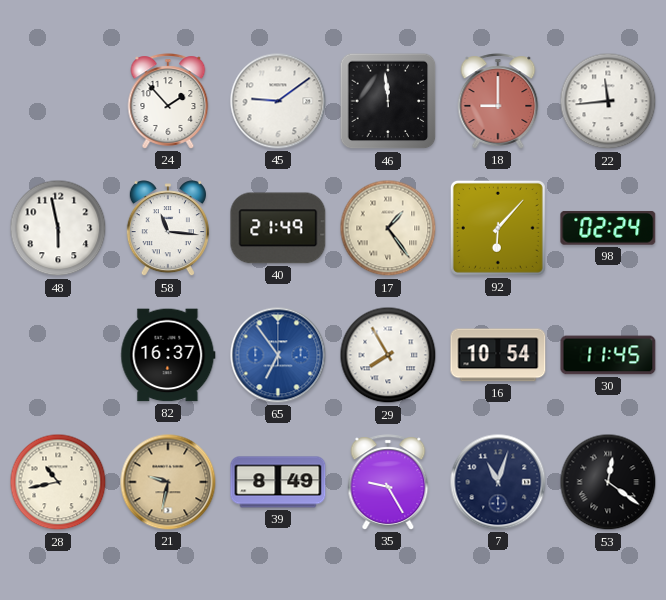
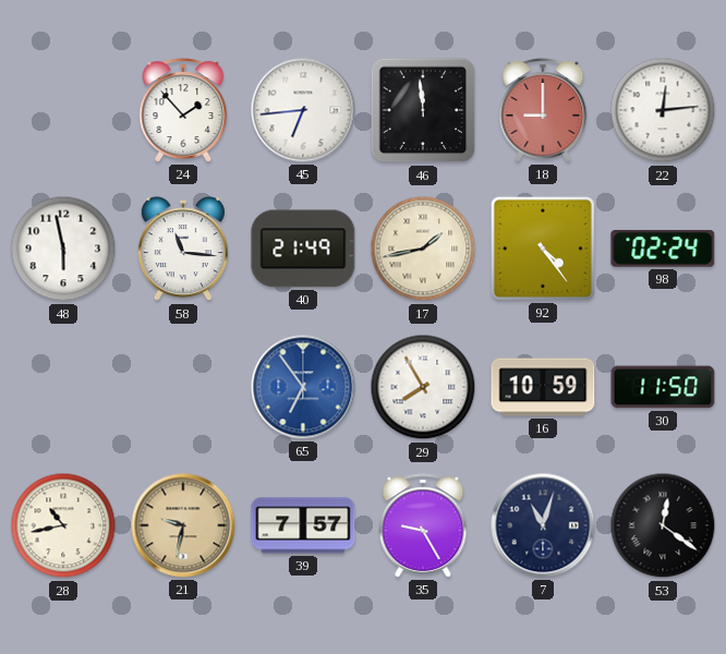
45: 9:09 -> 6:44 (303, 110)
22: 11:44 -> 12:14 (663, 110)
17: 1:24 -> 1:43 (423, 249)
92: 6:07 -> 4:24 (543, 249)
82: 16:37 -> none (168, 355)
16: 10:54 -> 10:59 (543, 387)
30: 11:45 -> 11:50 (663, 387)
39: 8:49 -> 7:57 (303, 525)
